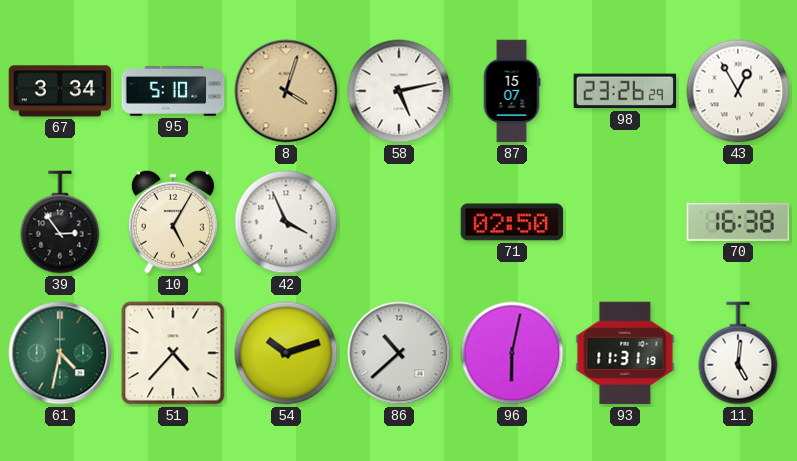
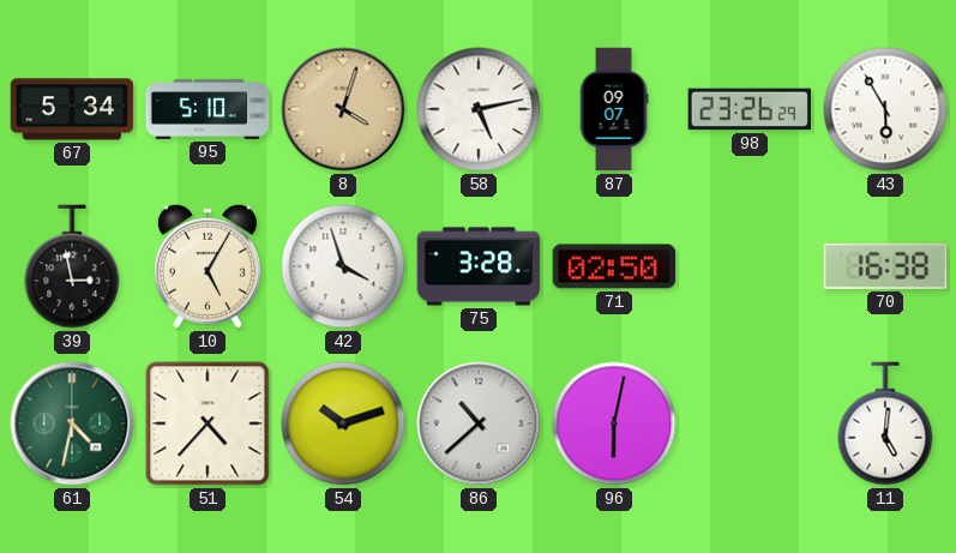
67: 3:34 -> 5:34 (72, 109)
87: 15:07 -> 09:07 (614, 109)
43: 12:55 -> 5:55 (885, 109)
39: 2:54 -> 2:58 (72, 266)
42: 3:56 -> 3:57 (343, 266)
75: none -> 3:28 (479, 266)
93: 11:31 -> none (625, 353)
